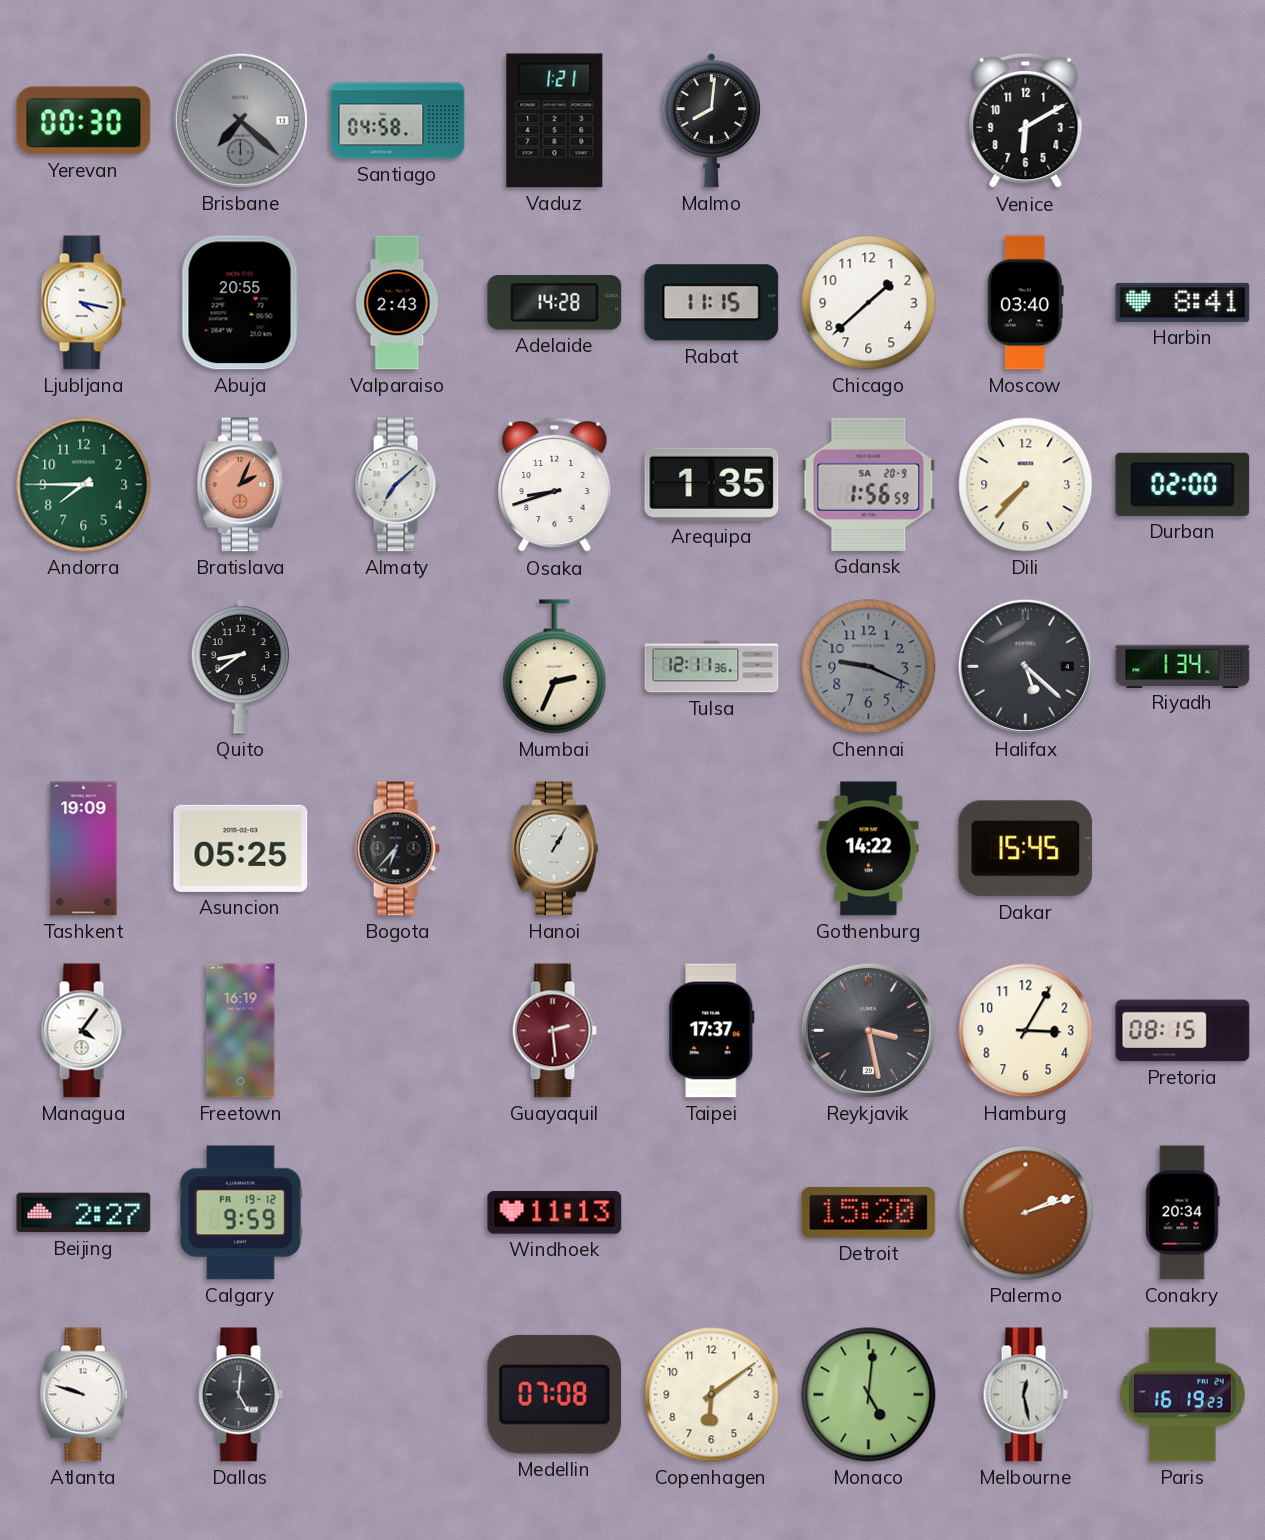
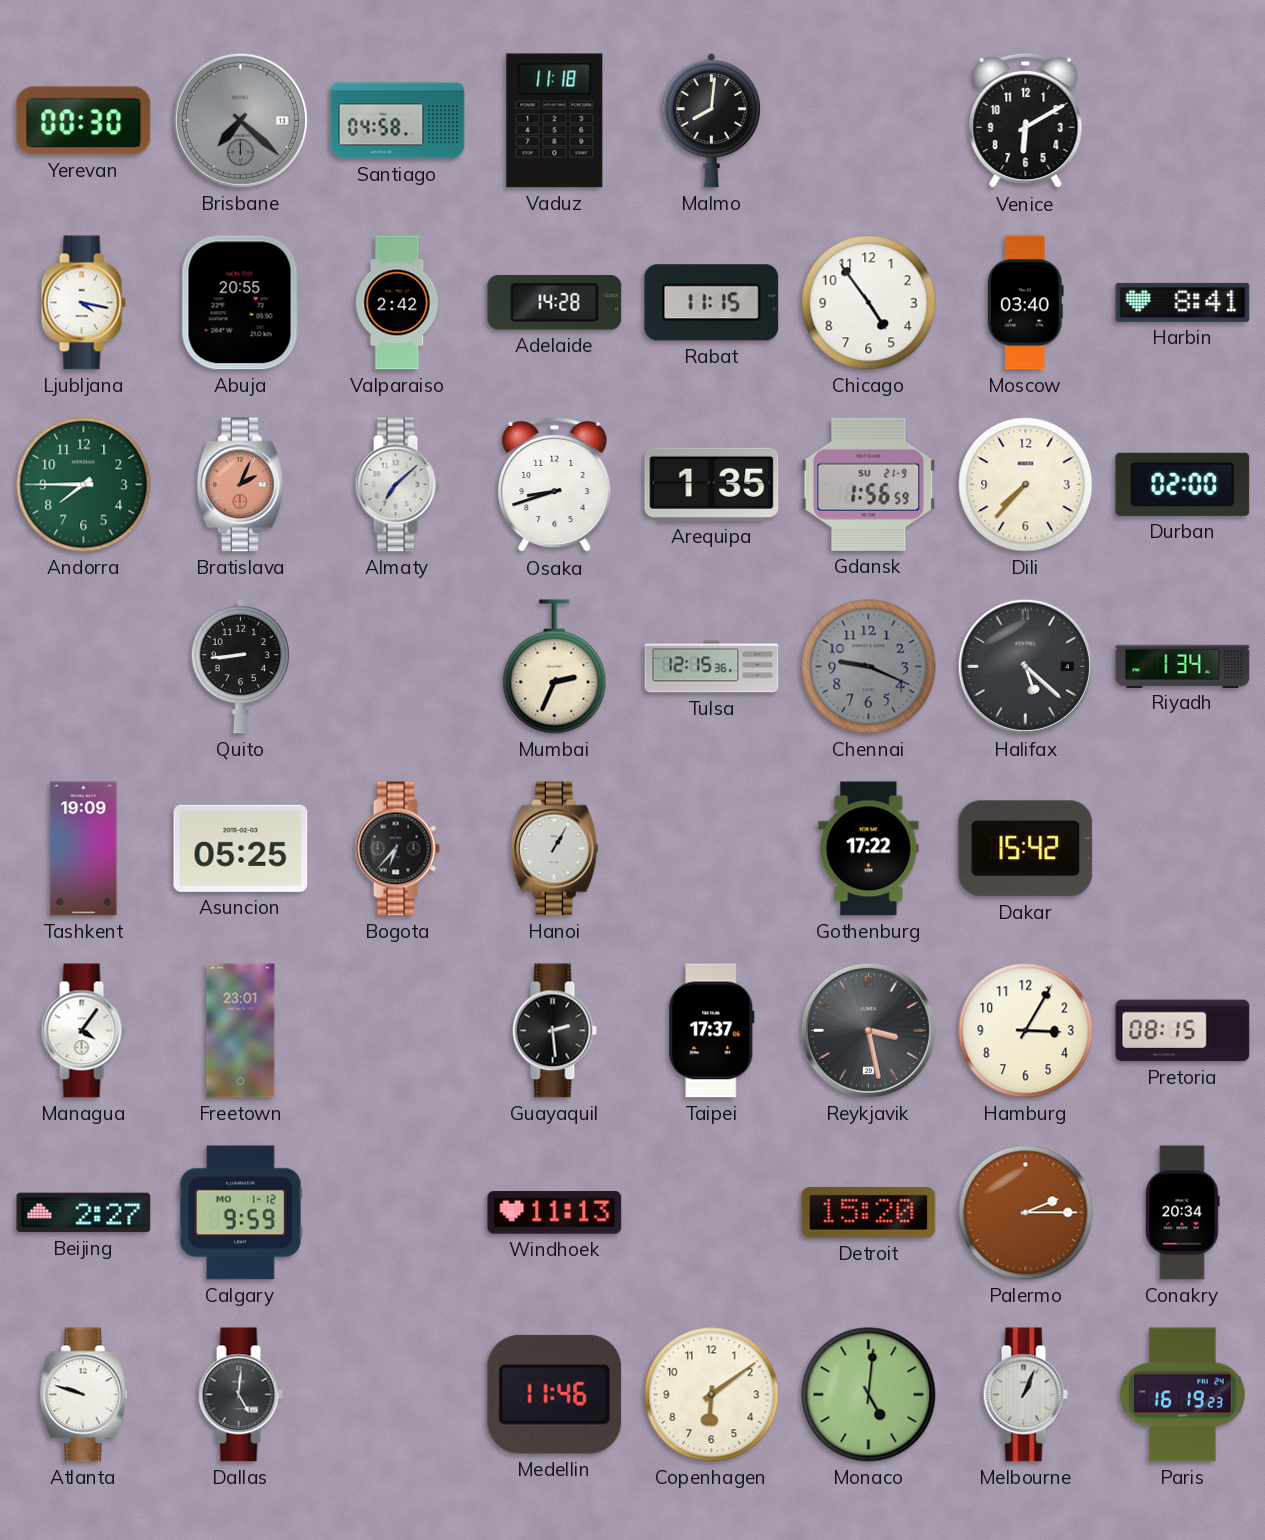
Vaduz: 1:21 -> 11:18 (555, 121)
Valparaiso: 2:43 -> 2:42 (398, 303)
Chicago: 1:38 -> 4:54 (869, 303)
Gdansk date: SA 20-9 -> SU 21-9 (869, 484)
Quito: 8:39 -> 8:44 (240, 666)
Tulsa: 12:11 -> 12:15 (712, 667)
Gothenburg: 14:22 -> 17:22 (869, 849)
Dakar: 15:45 -> 15:42 (1026, 849)
Freetown: 16:19 -> 23:01 (241, 1031)
Guayaquil dial: burgundy -> black (554, 1031)
Calgary date: FR 19-12 -> MO 1-12 (241, 1213)
Palermo: 2:12 -> 2:15 (1026, 1213)
Medellin: 07:08 -> 11:46 (555, 1394)
Melbourne: 12:28 -> 1:04 (1025, 1395)
